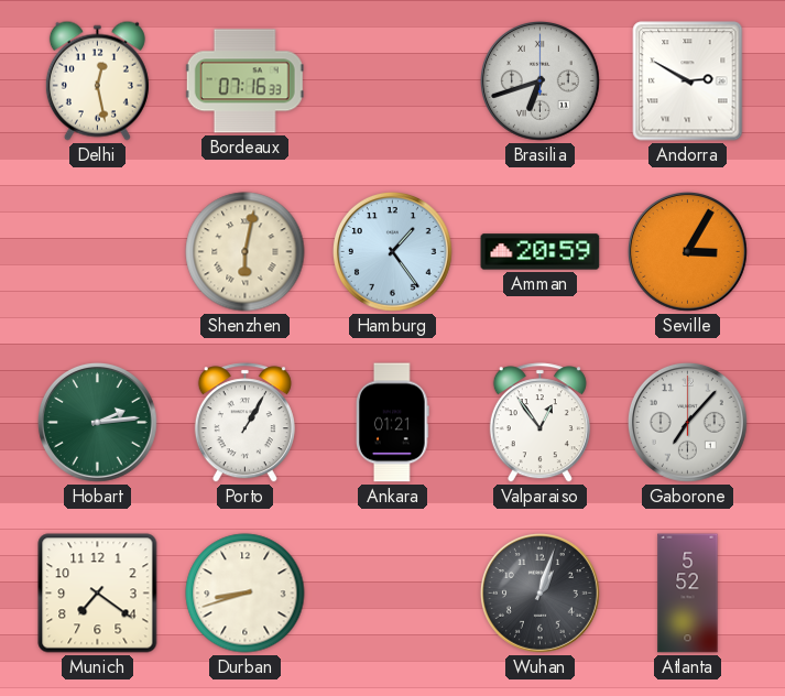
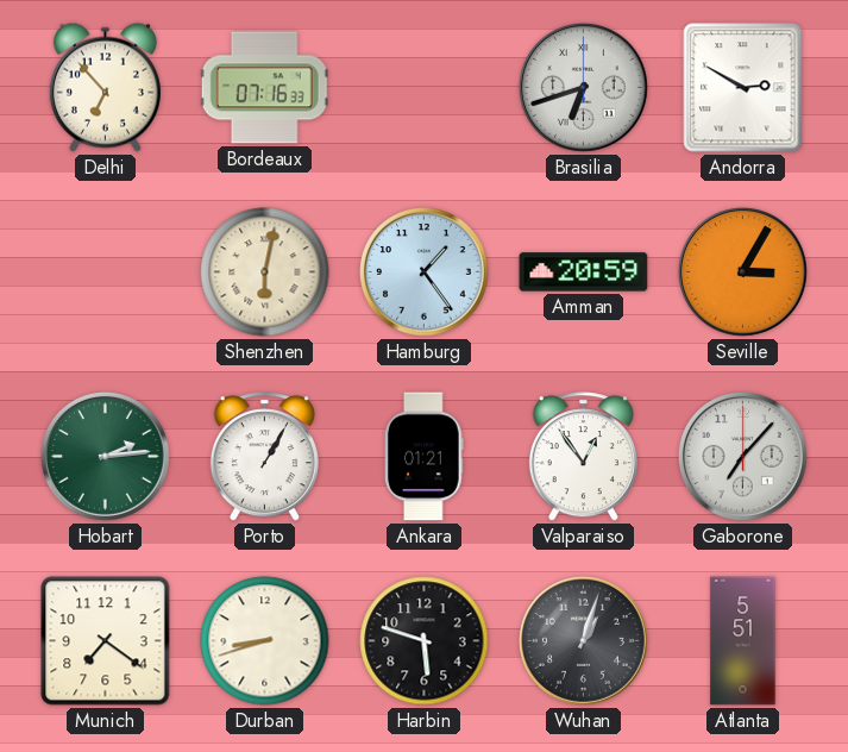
Delhi: 12:28 -> 6:53 (105, 87)
Harbin: none -> 5:48 (425, 641)
Atlanta: 5:52 -> 5:51 (743, 641)
